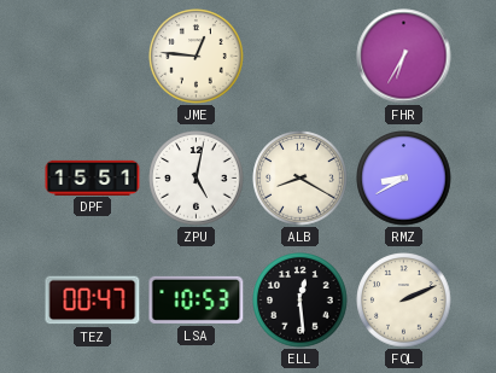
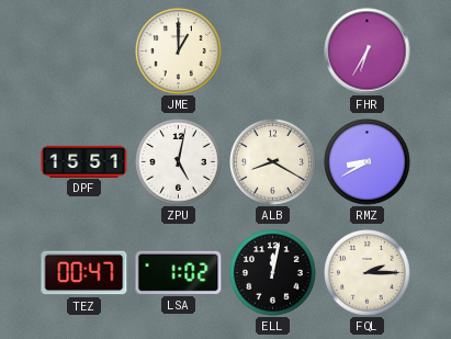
JME: 12:46 -> 1:00 (179, 52)
LSA: 10:53 -> 1:02 (179, 272)
ELL: 12:29 -> 12:02 (273, 273)
FQL: 2:11 -> 2:15 (368, 273)
